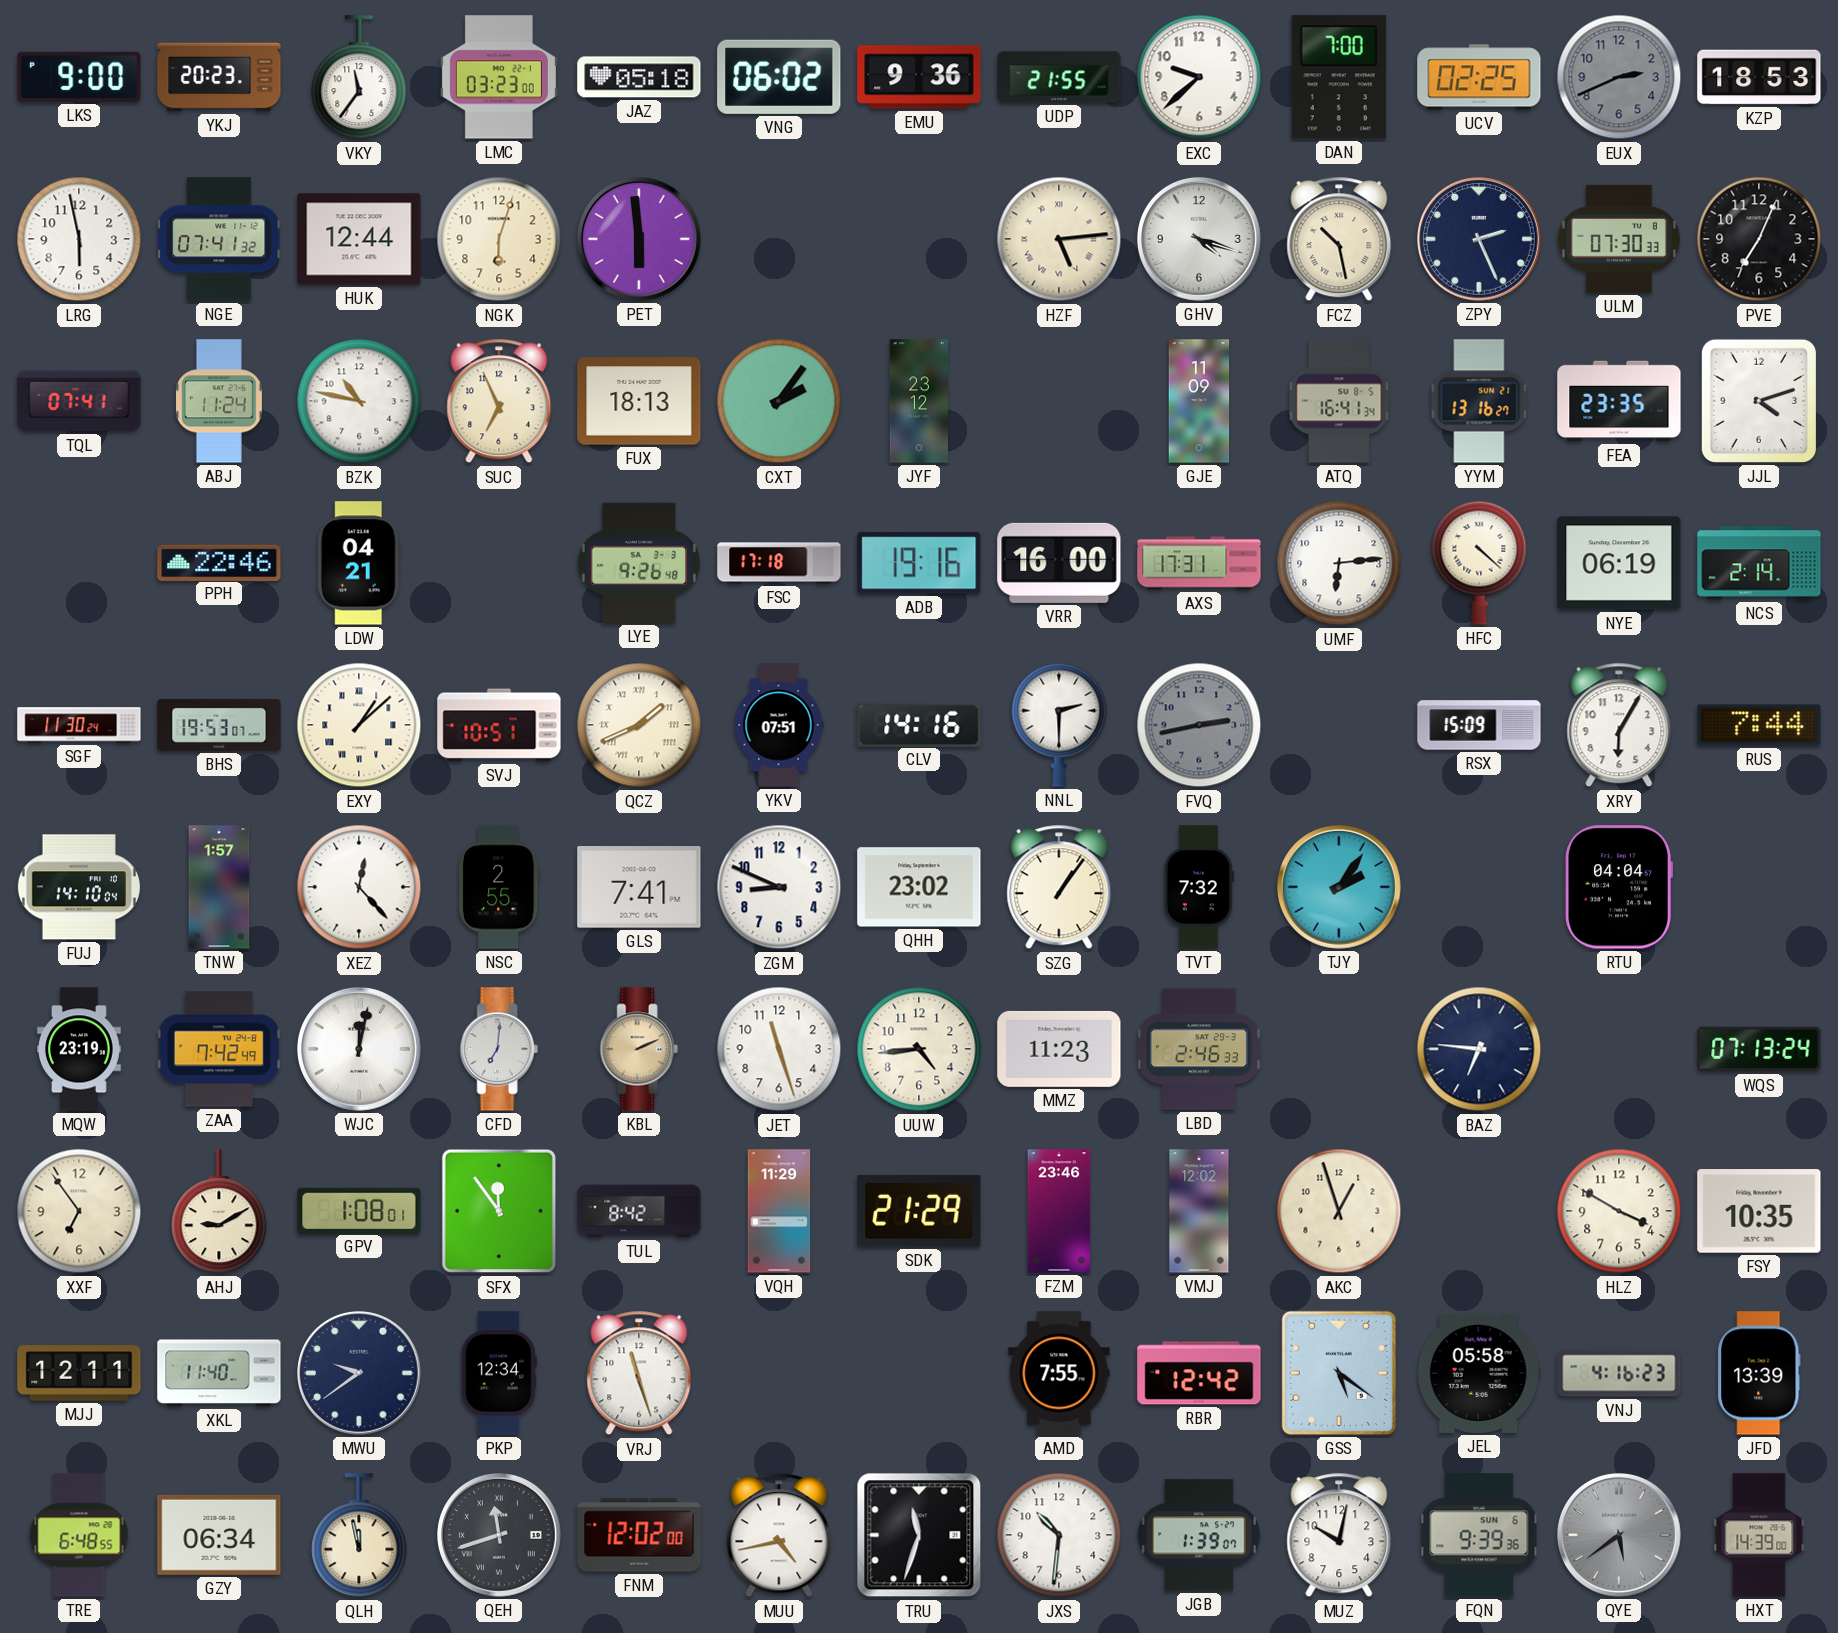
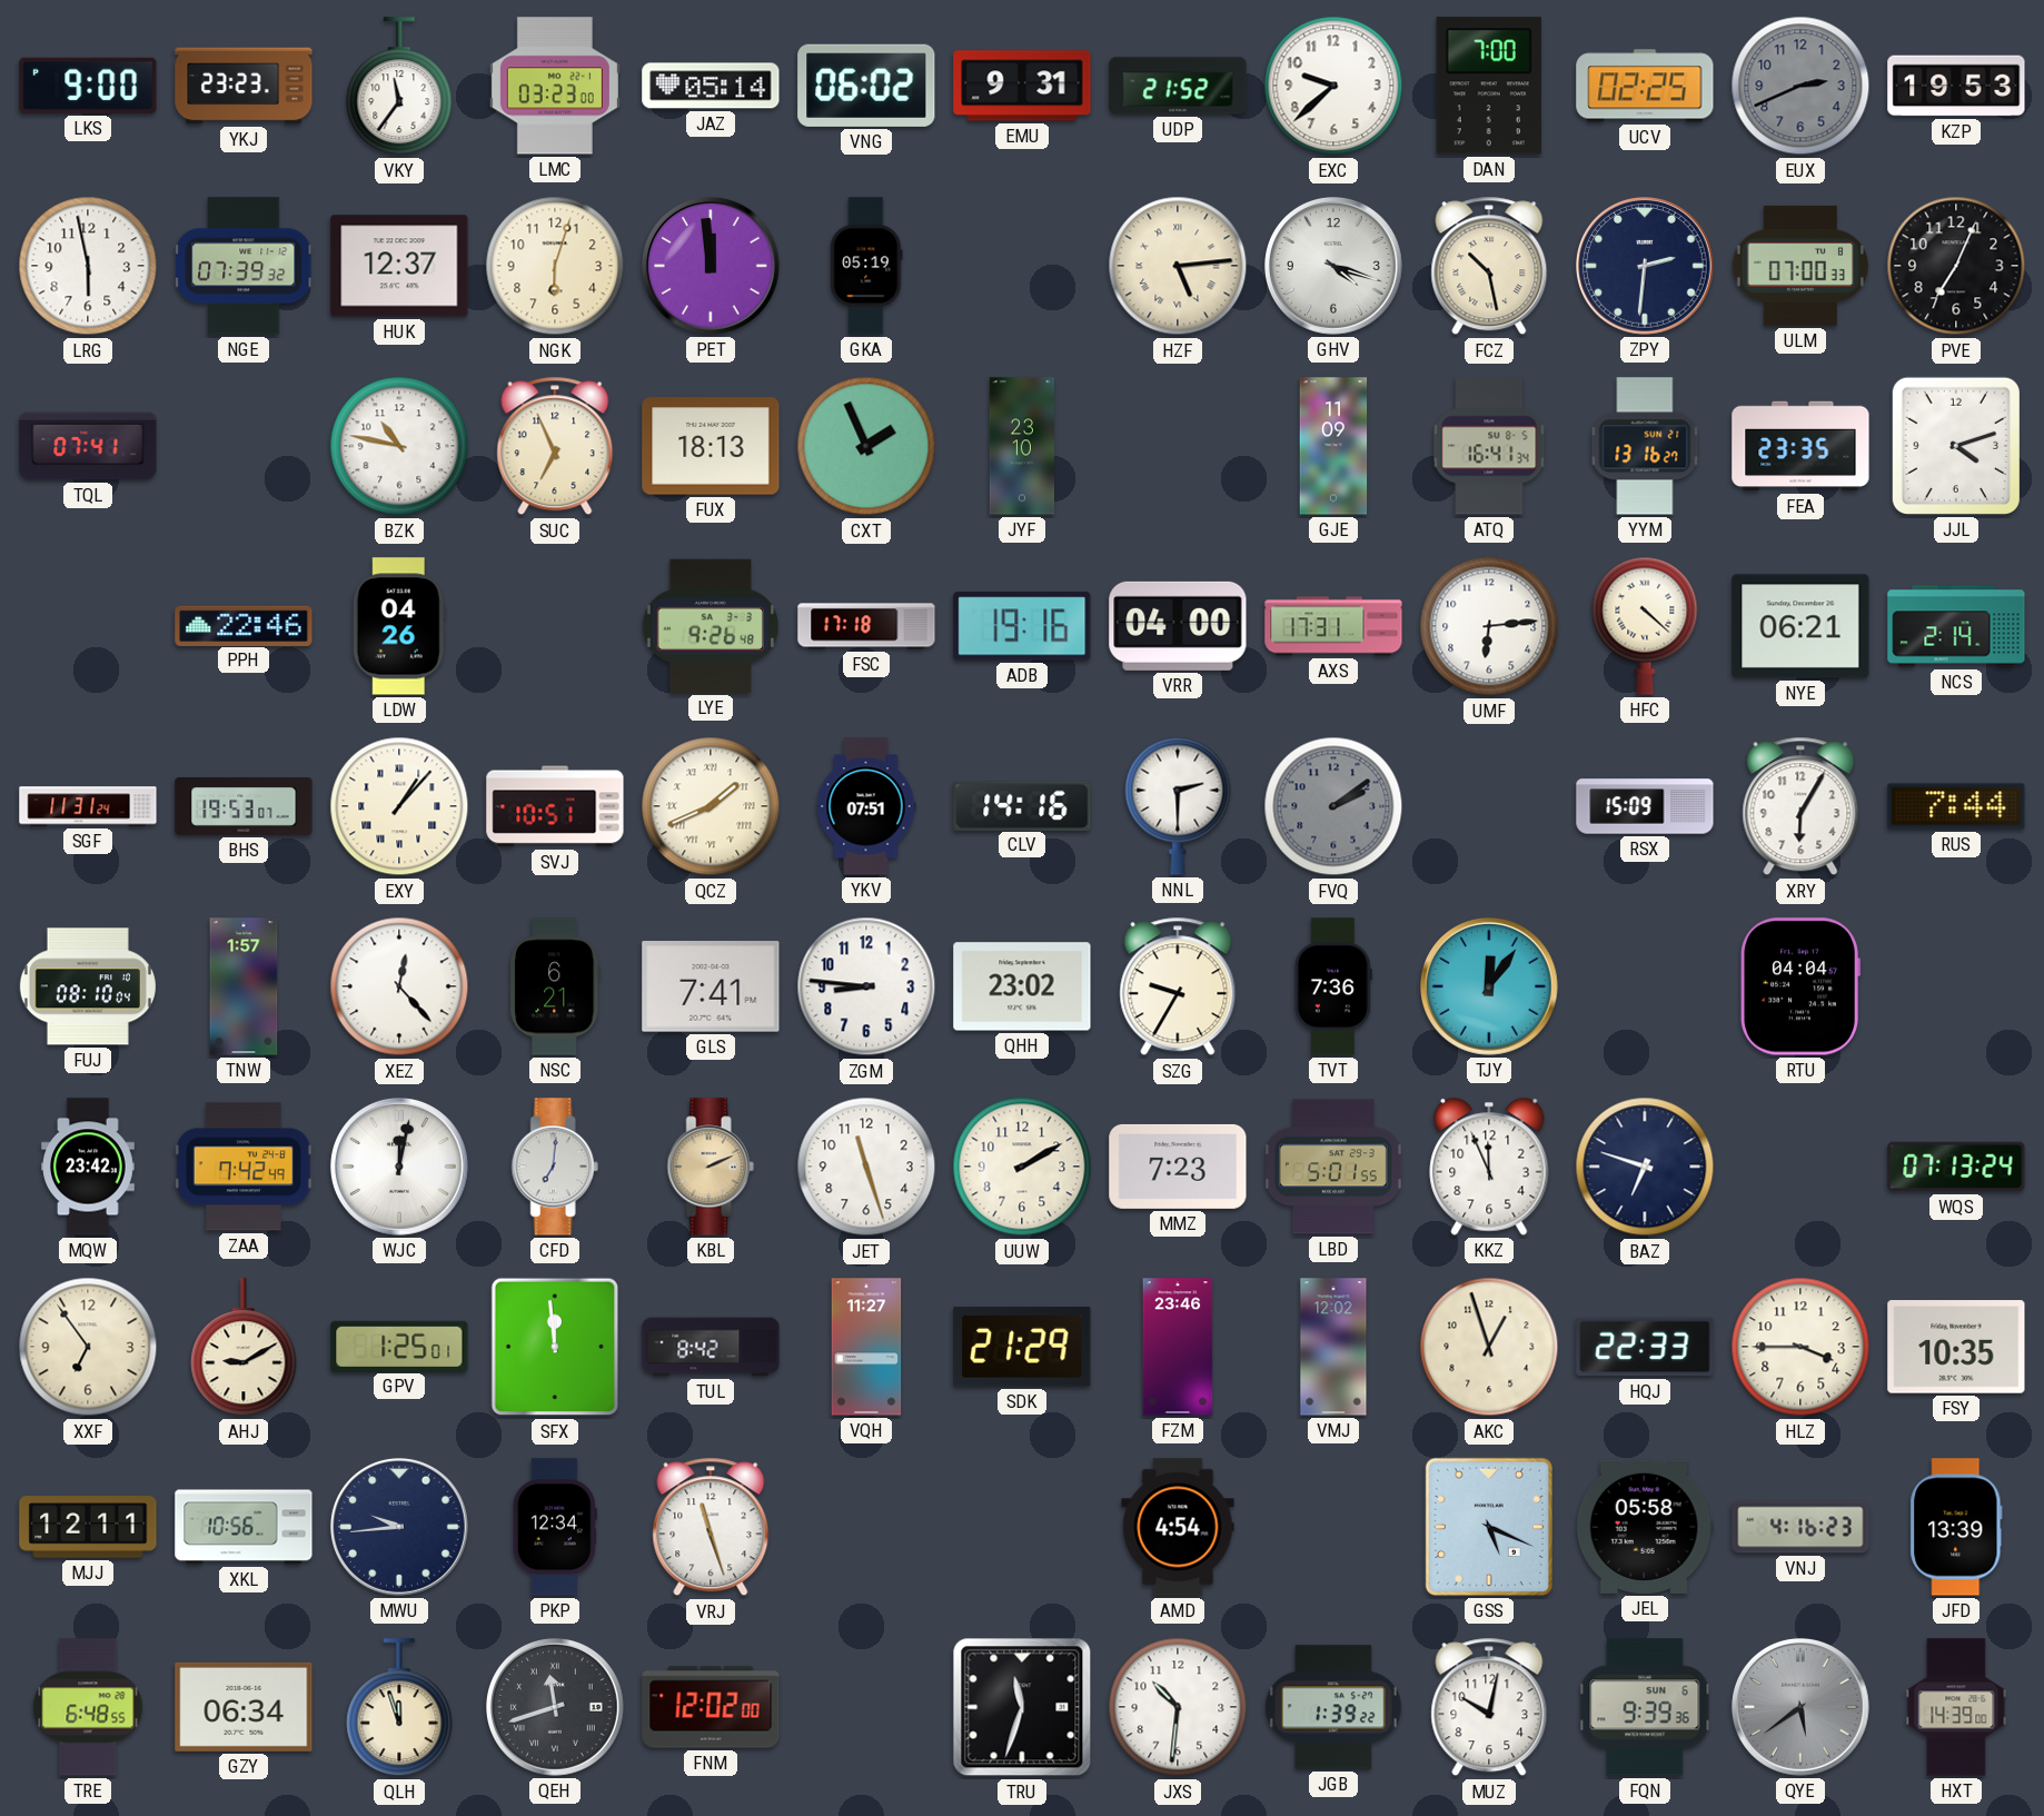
YKJ: 20:23 -> 23:23 (244, 86)
JAZ: 05:18 -> 05:14 (711, 86)
EMU: 9:36 -> 9:31 (1022, 86)
UDP: 21:55 -> 21:52 (1178, 86)
KZP: 18:53 -> 19:53 (1956, 86)
NGE: 07:41 -> 07:39 (244, 266)
HUK: 12:44 -> 12:37 (399, 266)
PET: 5:59 -> 11:59 (712, 267)
GKA: none -> 05:19 (866, 266)
ZPY: 2:26 -> 2:31 (1646, 267)
ULM: 07:30 -> 07:00 (1800, 266)
ABJ: 11:24 -> none (220, 401)
CXT: 2:06 -> 1:56 (866, 446)
JYF: 23:12 -> 23:10 (1022, 446)
LDW: 04:21 -> 04:26 (399, 626)
VRR: 16:00 -> 04:00 (1178, 626)
NYE: 06:19 -> 06:21 (1800, 626)
SGF: 11:30 -> 11:31 (88, 806)
EXY: 1:08 -> 1:07 (399, 806)
FVQ: 2:43 -> 2:09 (1333, 806)
FUJ: 14:10 -> 08:10 (88, 986)
NSC: 2:55 -> 6:21 (555, 986)
ZGM: 8:49 -> 8:46 (866, 986)
SZG: 1:06 -> 9:35 (1178, 986)
TVT: 7:32 -> 7:36 (1333, 986)
TJY: 2:06 -> 12:06 (1490, 988)
MQW: 23:19 -> 23:42 (88, 1167)
UUW: 4:44 -> 2:10 (1022, 1167)
MMZ: 11:23 -> 7:23 (1178, 1167)
LBD: 2:46 -> 5:01 (1333, 1167)
KKZ: none -> 11:56 (1489, 1167)
BAZ: 6:46 -> 6:48 (1645, 1167)
GPV: 1:08 -> 1:25 (399, 1346)
SFX: 11:54 -> 11:59 (555, 1347)
VQH: 11:29 -> 11:27 (866, 1347)
HQJ: none -> 22:33 (1645, 1347)
HLZ: 3:50 -> 3:45 (1800, 1347)
XKL: 11:40 -> 10:56 (244, 1527)
MWU: 9:39 -> 9:44 (400, 1528)
AMD: 7:55 -> 4:54 (1178, 1527)
RBR: 12:42 -> none (1199, 1373)
GSS: 5:21 -> 5:19 (1489, 1527)
QLH: 11:58 -> 11:57 (399, 1708)
MUU: 4:43 -> none (779, 1535)
JGB: 1:39:07 -> 1:39:22 (1333, 1707)
